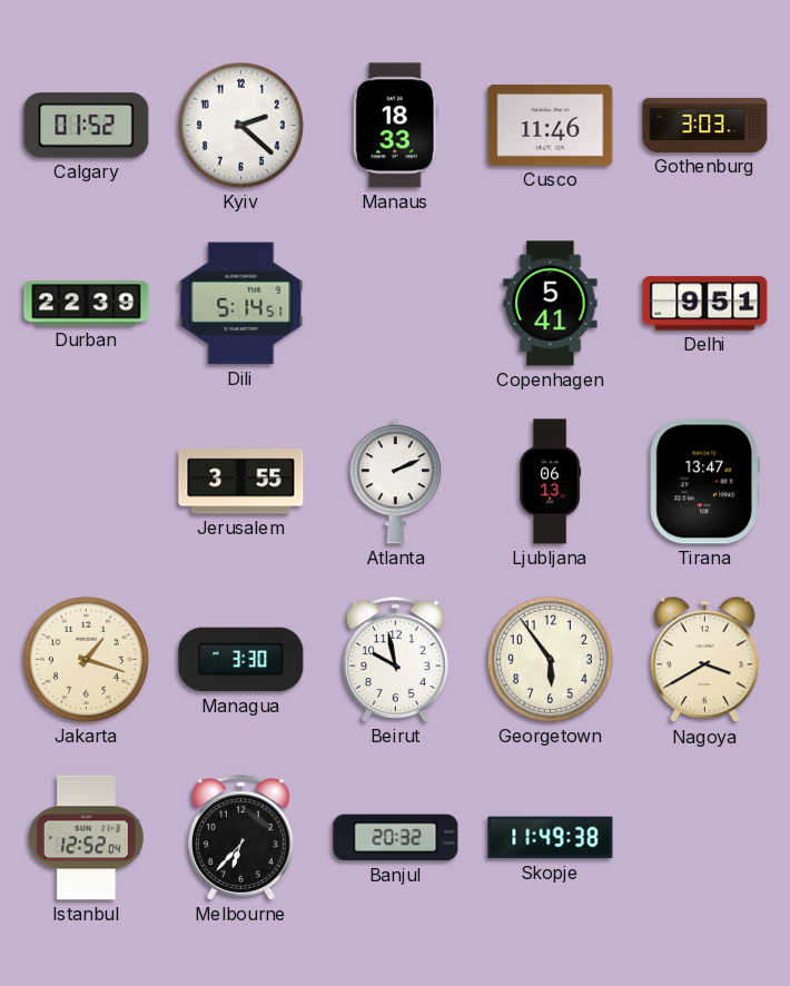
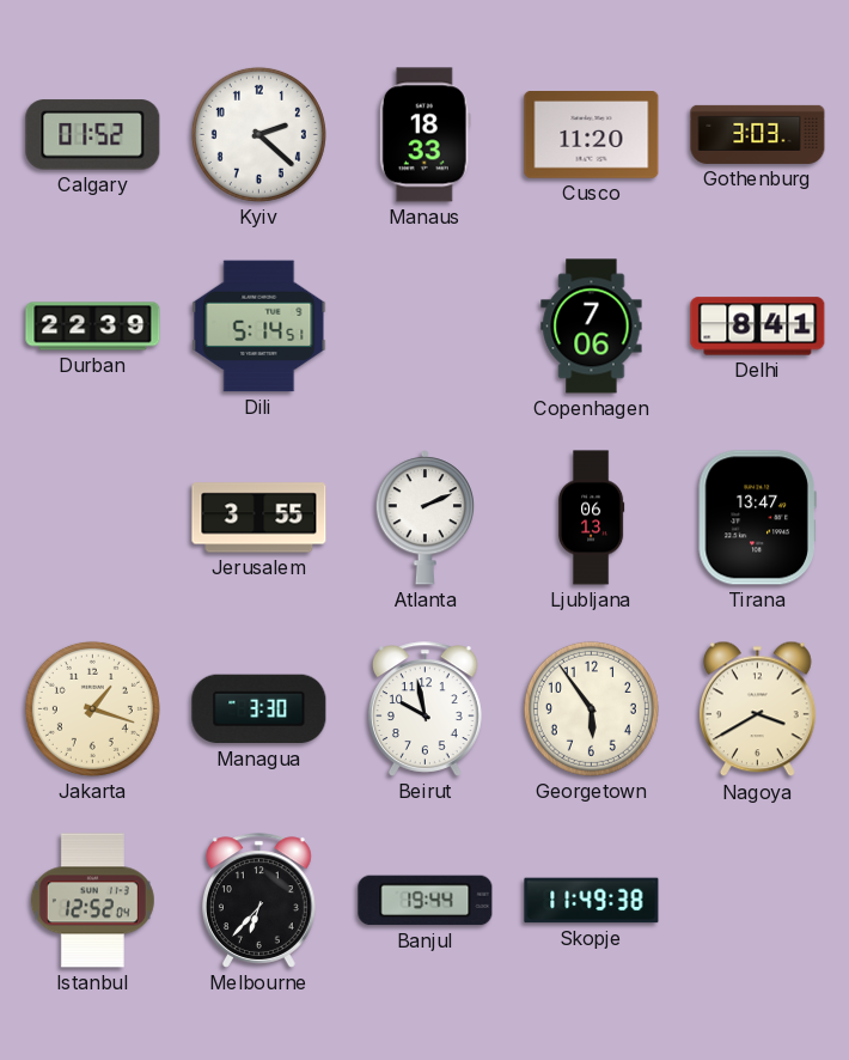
Cusco: 11:46 -> 11:20 (592, 135)
Copenhagen: 5:41 -> 7:06 (592, 327)
Delhi: 9:51 -> 8:41 (758, 327)
Banjul: 20:32 -> 19:44 (426, 901)
